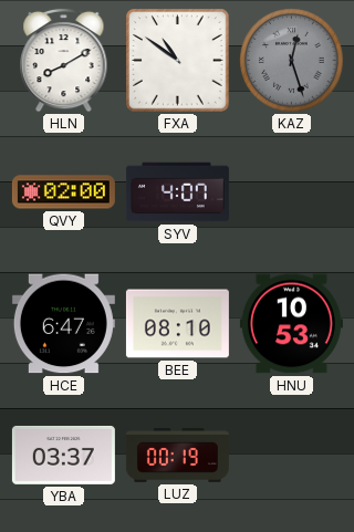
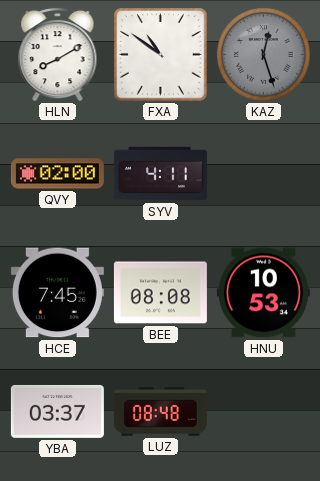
SYV: 4:07 -> 4:11 (160, 174)
HCE: 6:47 -> 7:45 (57, 293)
BEE: 08:10 -> 08:08 (160, 293)
LUZ: 00:19 -> 08:48 (160, 411)
